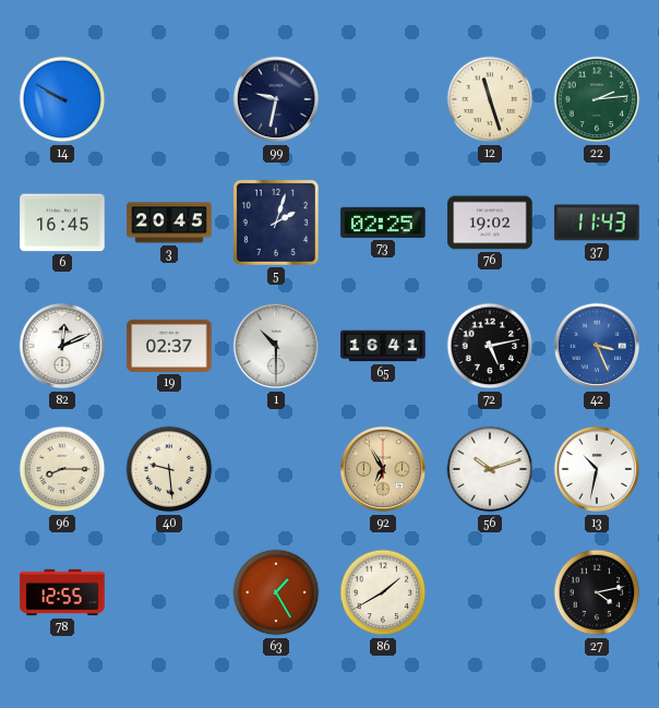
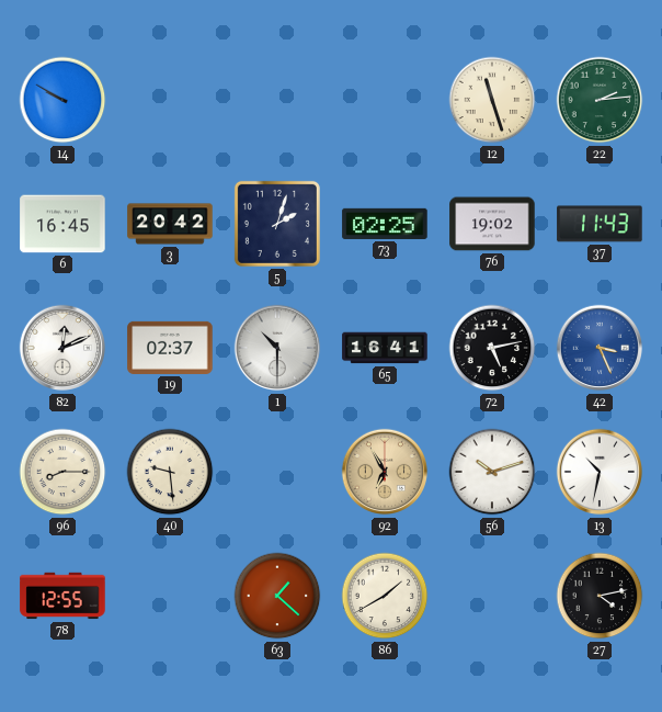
99: 9:32 -> none (276, 99)
3: 20:45 -> 20:42 (170, 224)
63: 1:25 -> 1:22 (277, 596)
